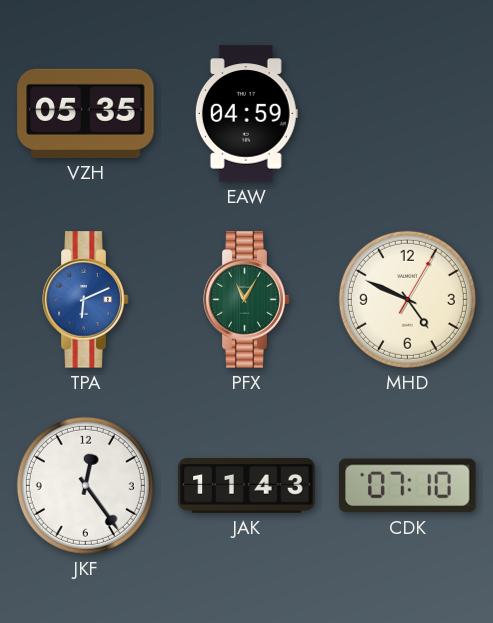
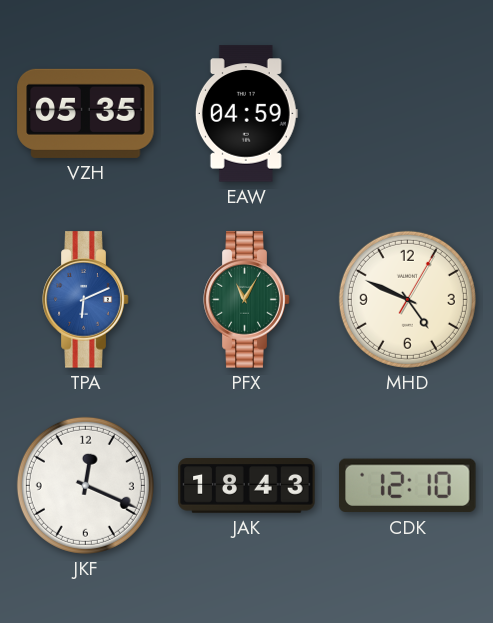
JKF: 12:24 -> 12:19 (85, 485)
JAK: 11:43 -> 18:43 (247, 486)
CDK: 07:10 -> 12:10 (408, 486)
